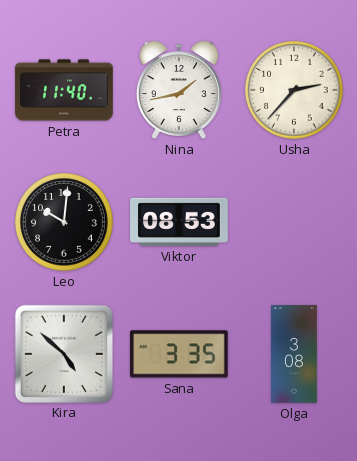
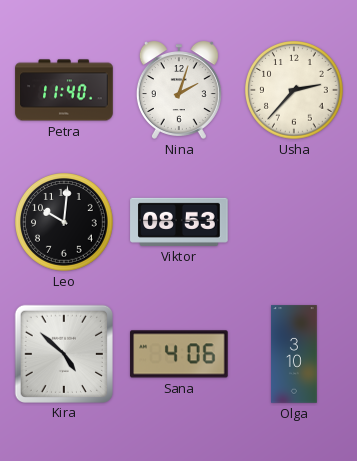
Nina: 1:43 -> 2:03 (179, 90)
Sana: 3:35 -> 4:06 (179, 354)
Olga: 3:08 -> 3:10 (294, 354)
